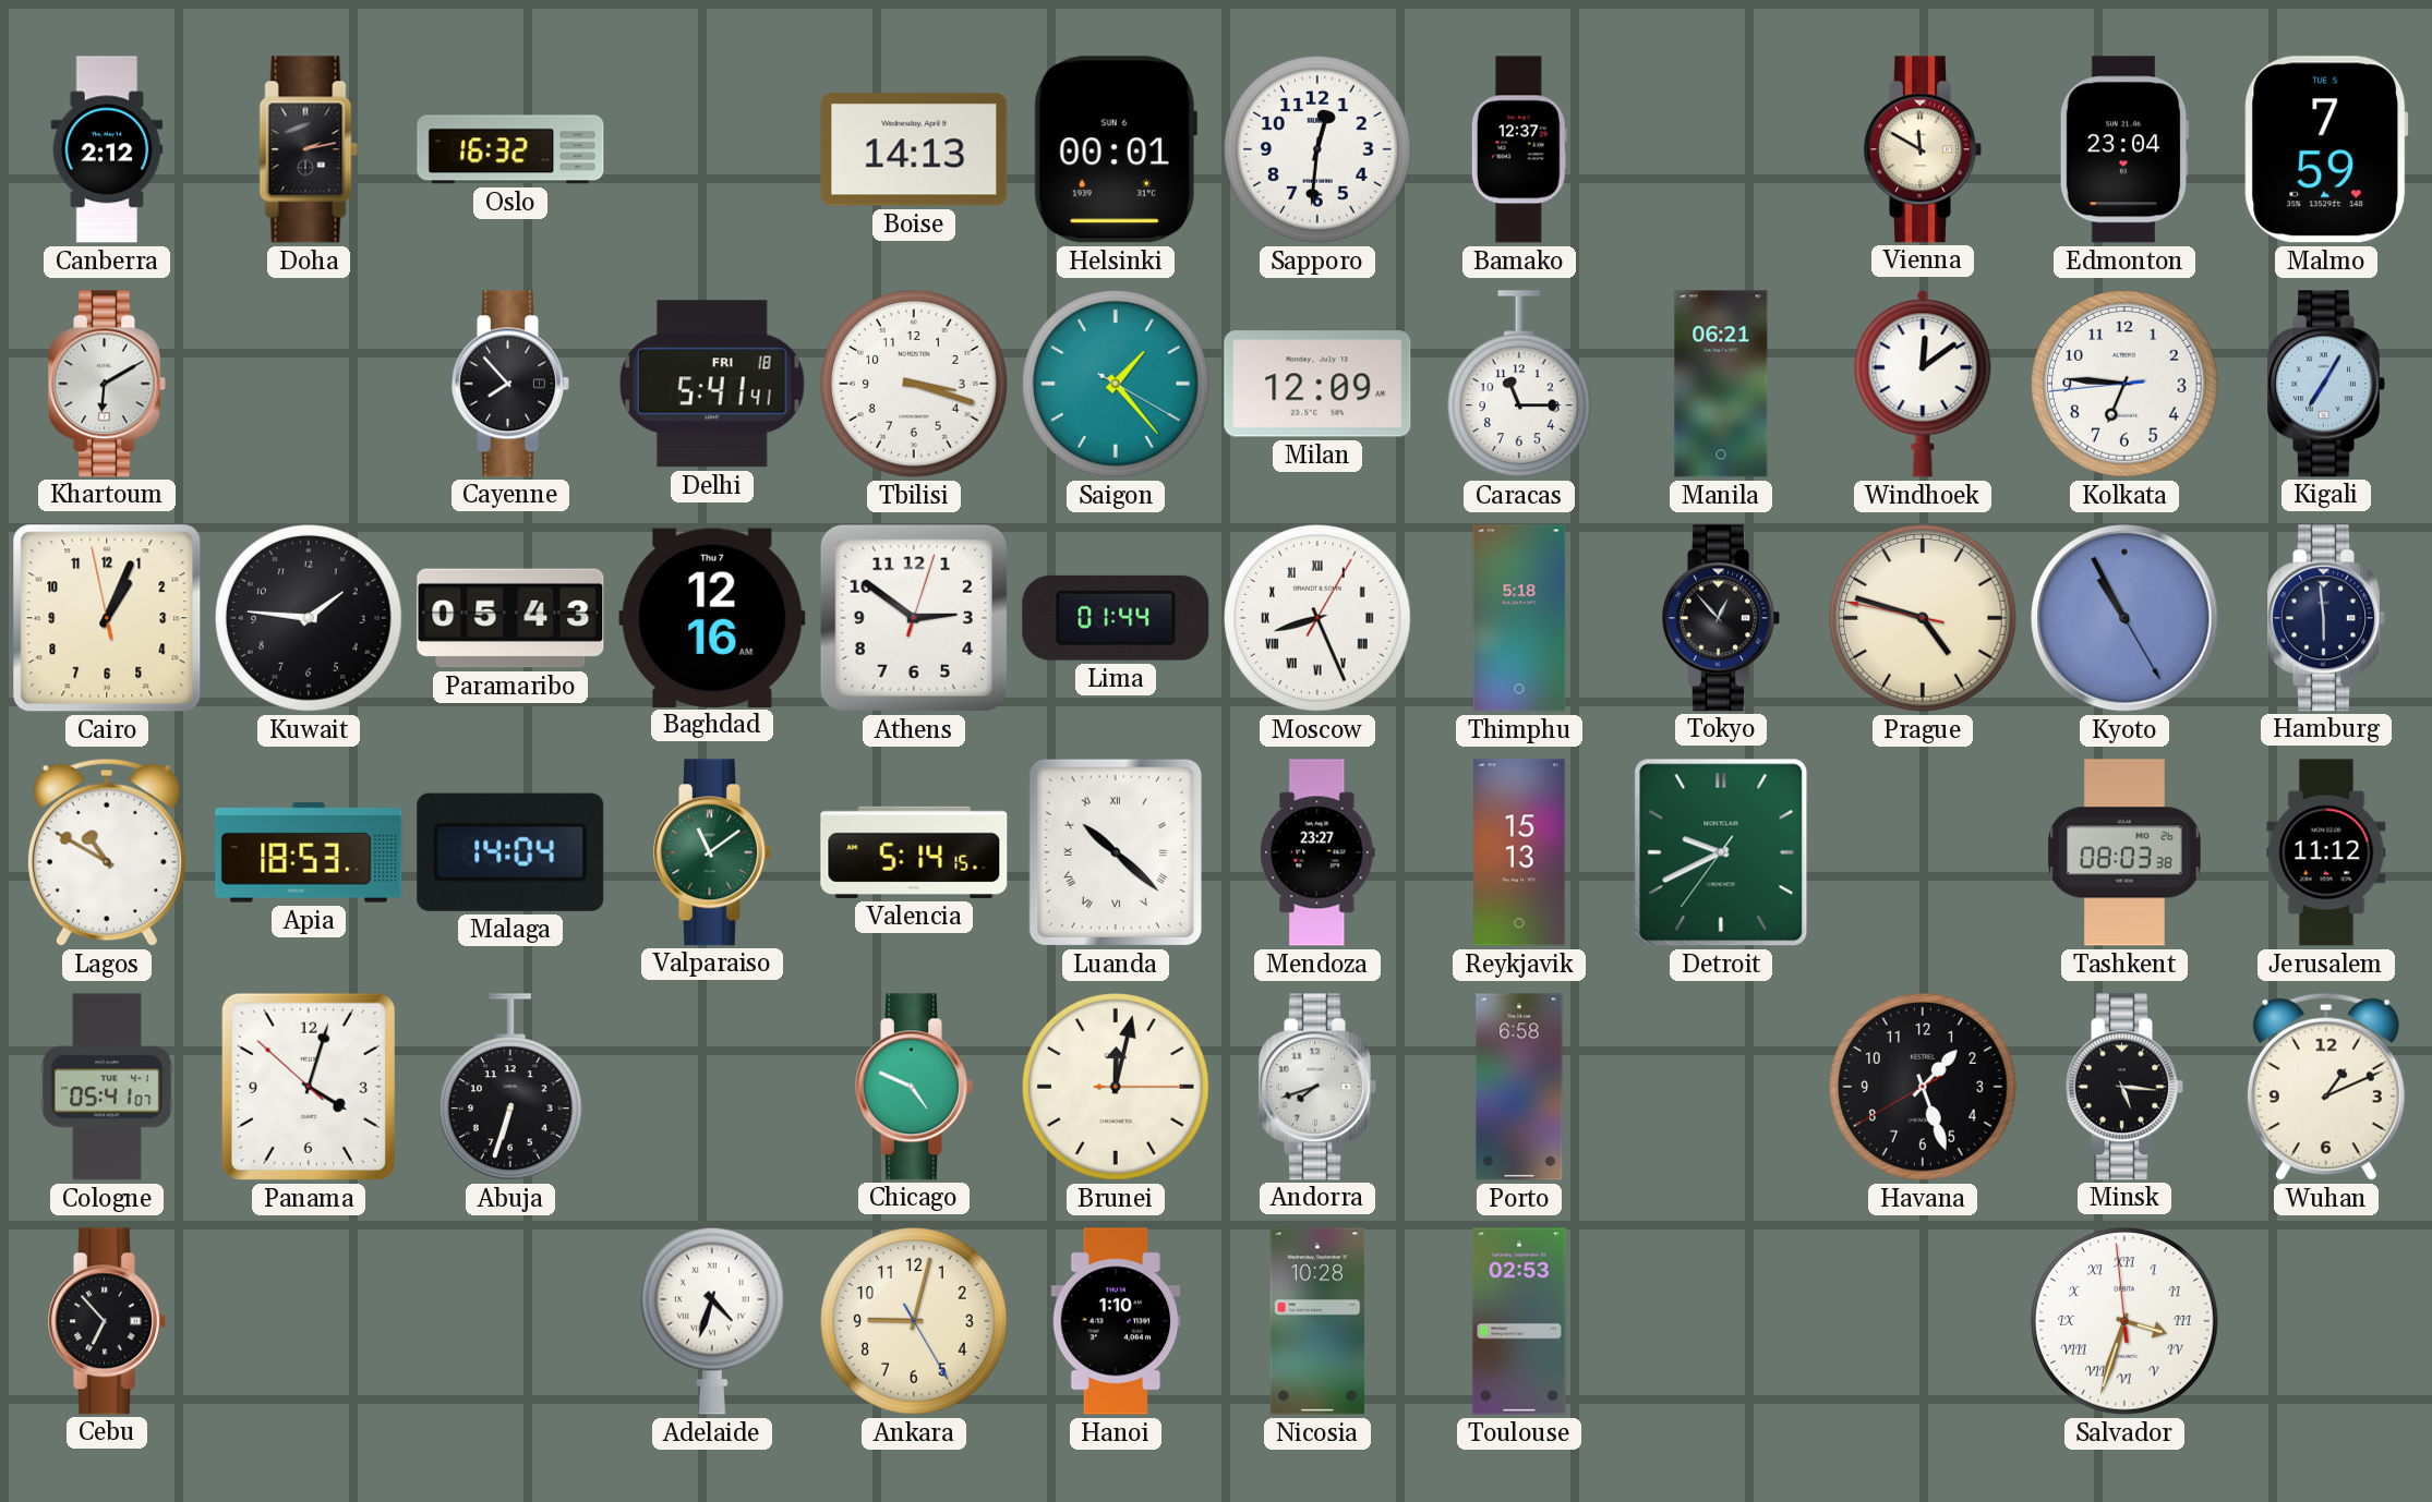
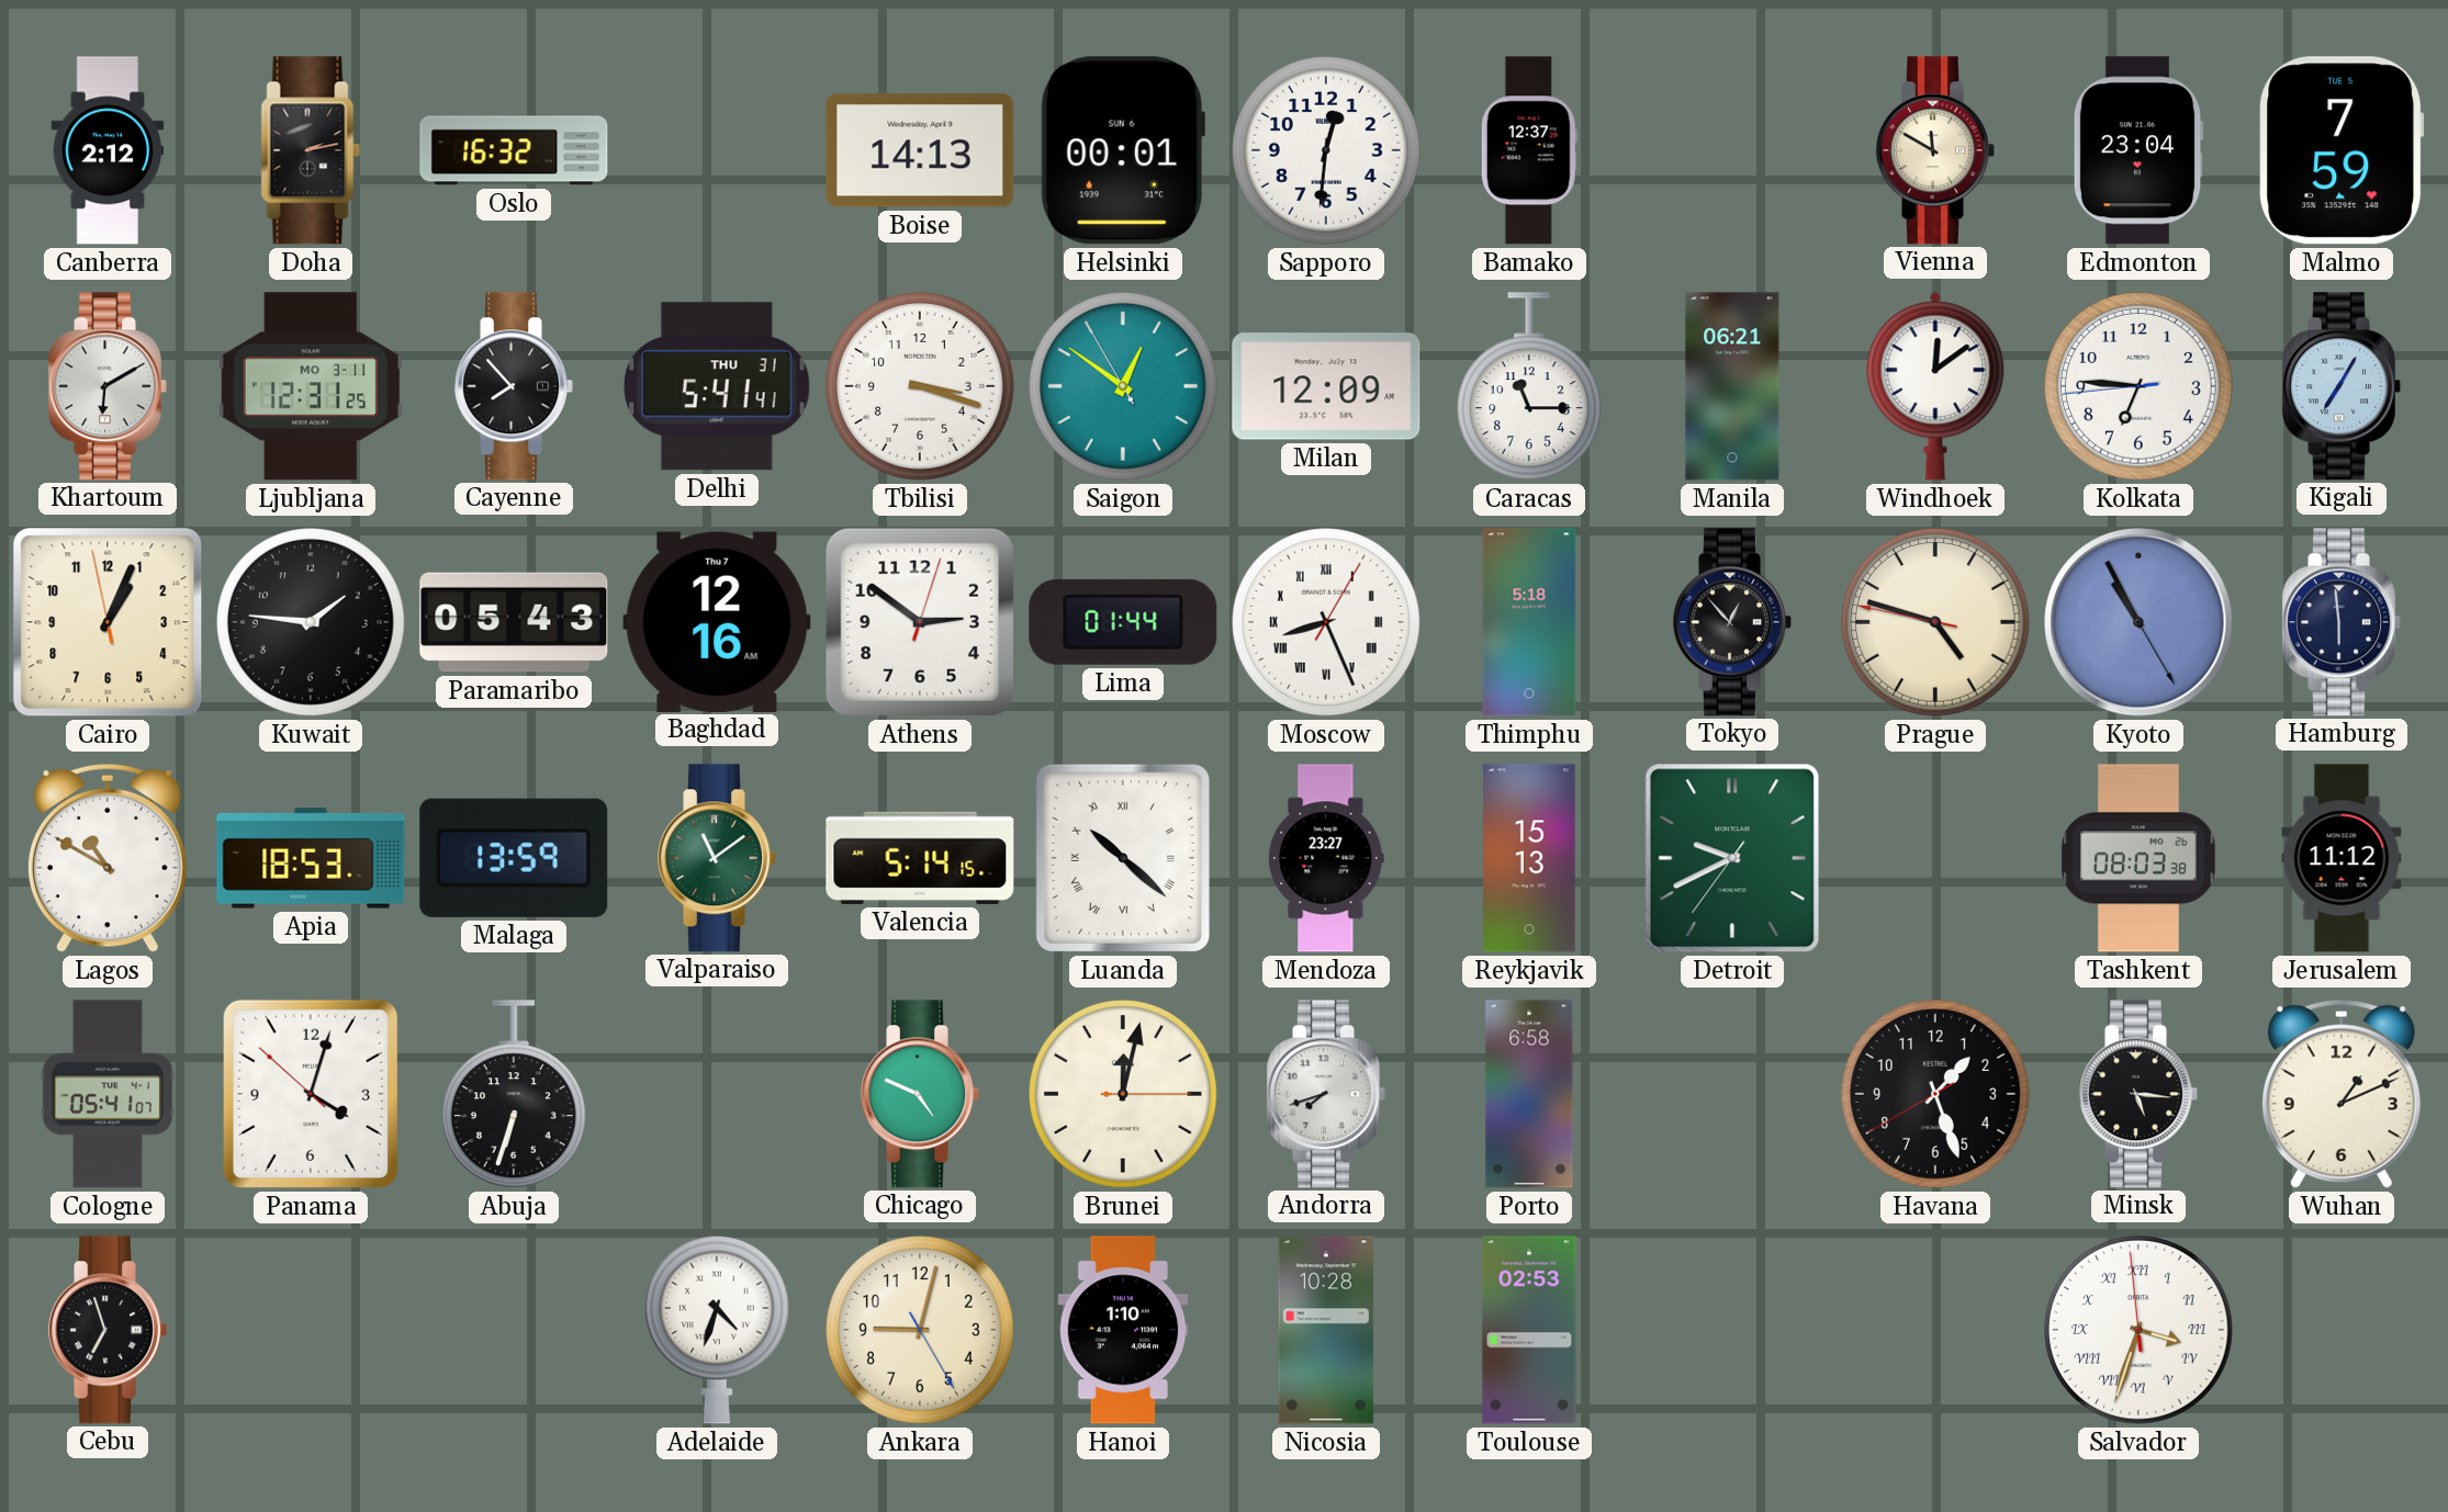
Ljubljana: none -> 12:31 (311, 386)
Delhi date: FRI 18 -> THU 31 (717, 386)
Saigon: 1:23 -> 12:50 (1124, 387)
Malaga: 14:04 -> 13:59 (514, 858)
Cebu: 6:53 -> 6:57 (109, 1330)
